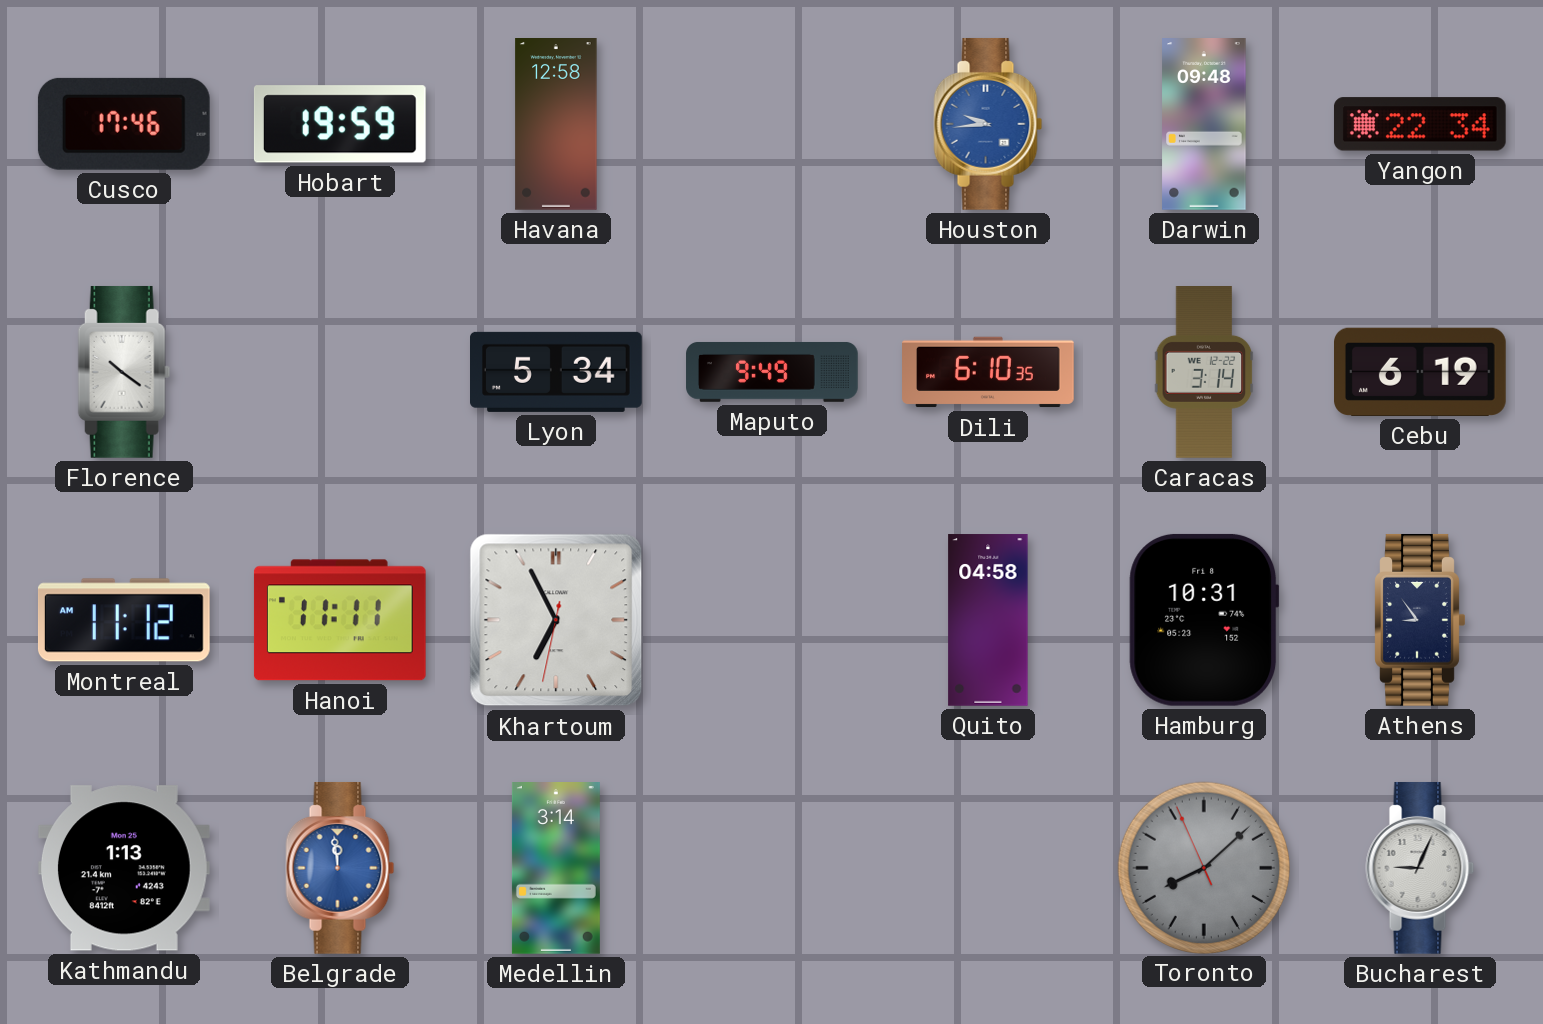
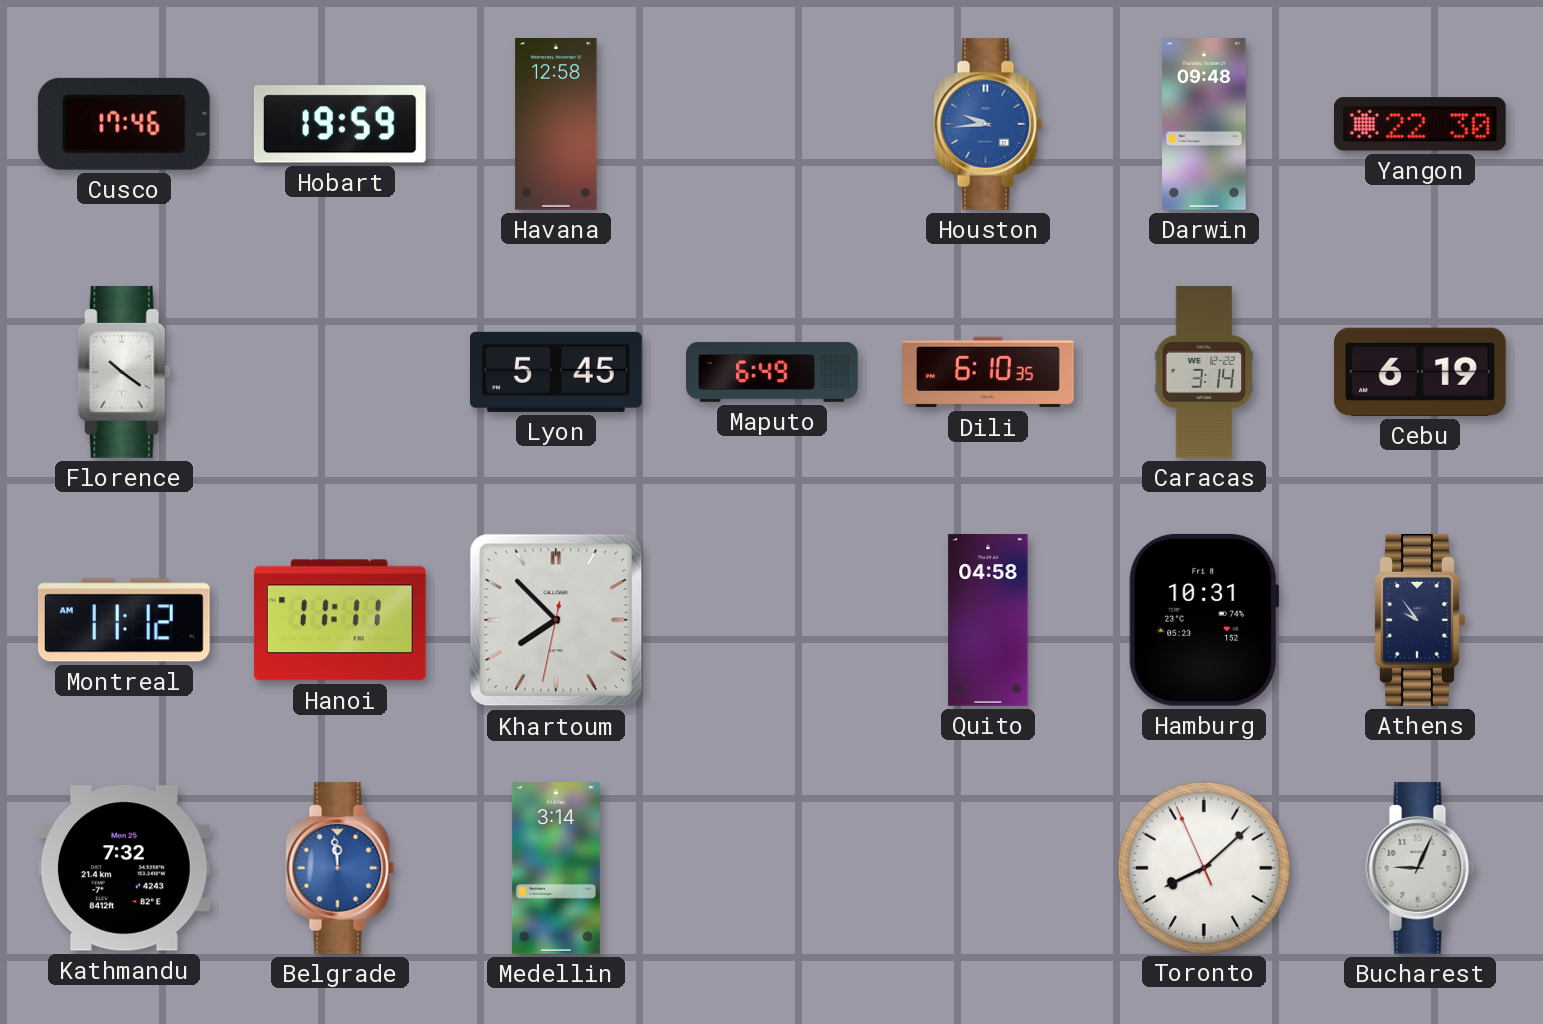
Yangon: 22:34 -> 22:30 (1420, 124)
Lyon: 5:34 -> 5:45 (557, 372)
Maputo: 9:49 -> 6:49 (772, 372)
Khartoum: 6:55 -> 7:52 (556, 620)
Athens: 8:54 -> 9:54 (1420, 620)
Kathmandu: 1:13 -> 7:32 (124, 868)
Toronto dial: grey -> white (1203, 867)
